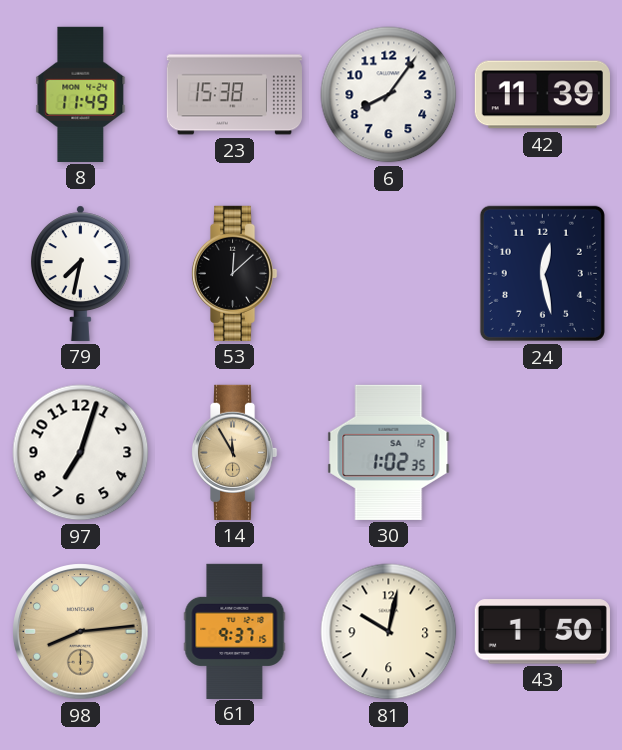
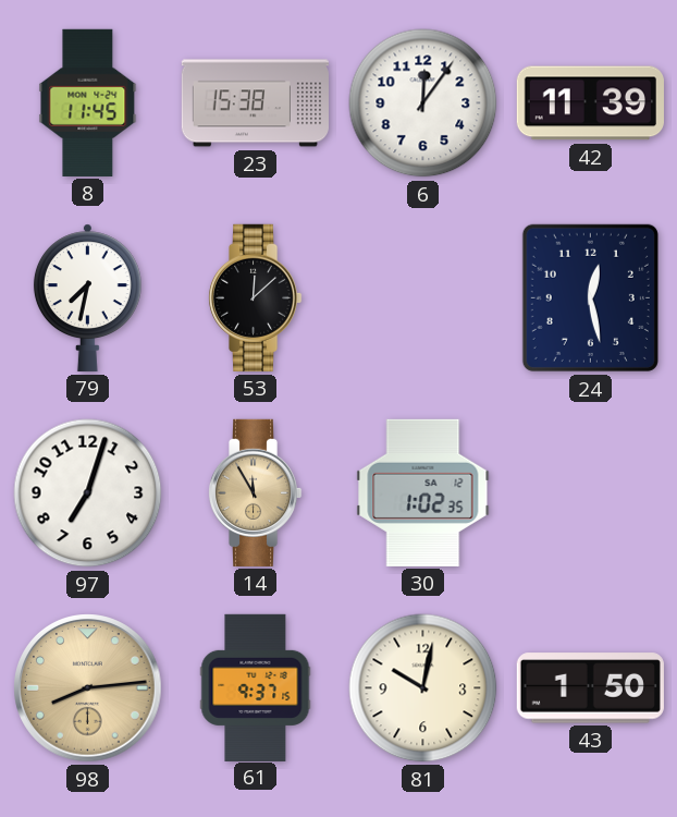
8: 11:49 -> 11:45 (88, 102)
6: 8:06 -> 12:06 (423, 103)
